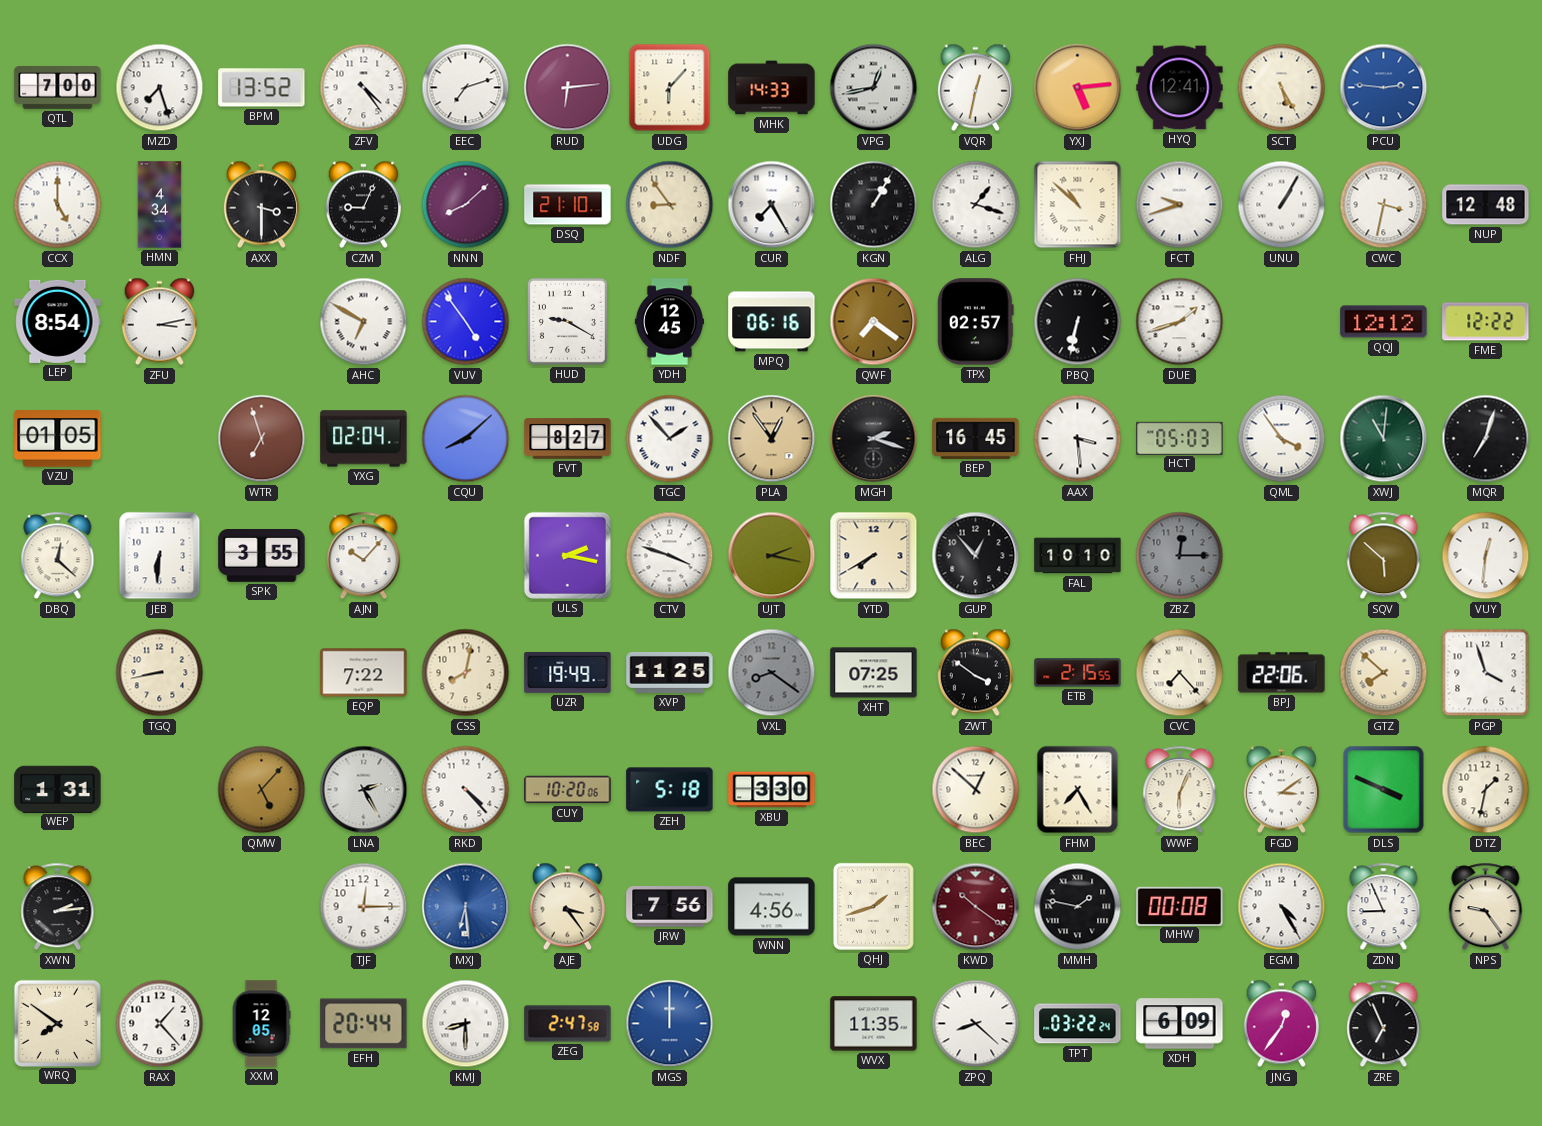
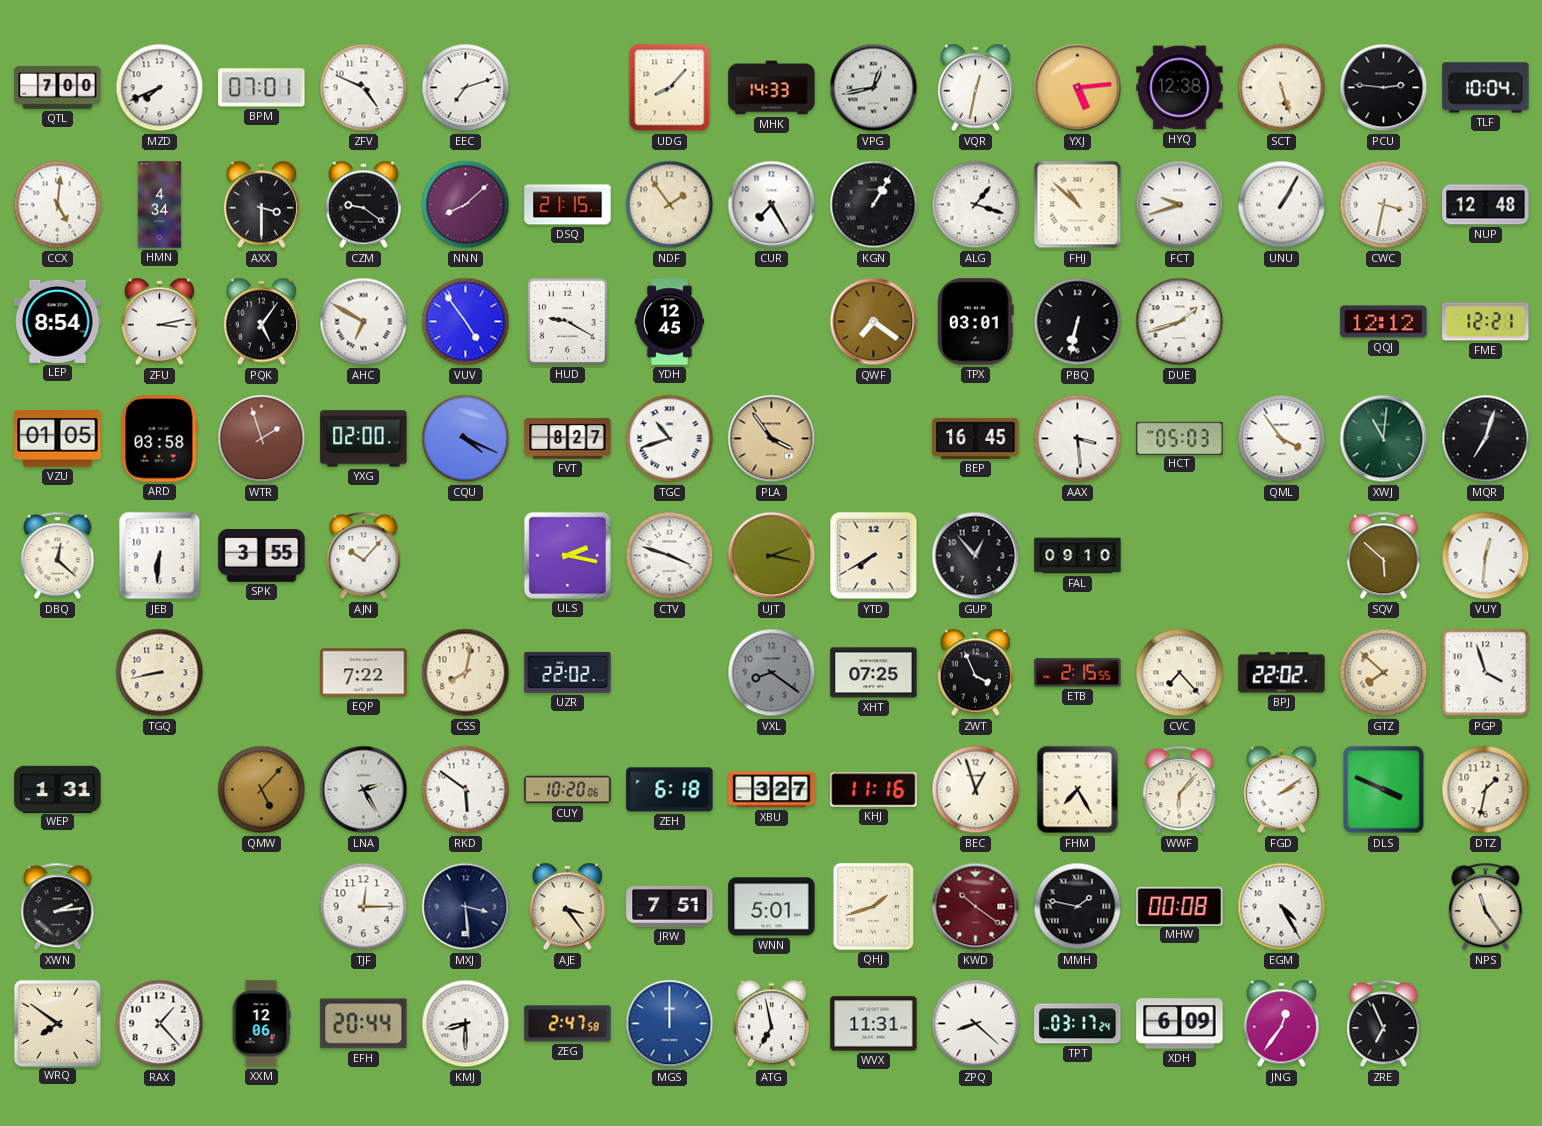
MZD: 7:27 -> 7:41 (160, 88)
BPM: 13:52 -> 07:01 (262, 88)
ZFV: 4:24 -> 4:49 (364, 88)
RUD: 6:14 -> none (568, 88)
UDG: 6:07 -> 8:07 (670, 88)
HYQ: 12:41 -> 12:38 (1180, 88)
SCT: 5:25 -> 5:27 (1282, 88)
PCU dial: blue -> black (1384, 88)
TLF: none -> 10:04 (1486, 88)
CCX: 5:00 -> 5:01 (58, 205)
CZM: 9:04 -> 9:21 (363, 205)
DSQ: 21:10 -> 21:15 (568, 205)
NDF: 8:54 -> 1:54 (670, 205)
PQK: none -> 5:06 (261, 322)
MPQ: 06:16 -> none (772, 322)
TPX: 02:57 -> 03:01 (976, 322)
FME: 12:22 -> 12:21 (1486, 322)
ARD: none -> 03:58 (160, 439)
WTR: 6:57 -> 1:57 (262, 439)
YXG: 02:04 -> 02:00 (364, 439)
CQU: 8:08 -> 4:19 (466, 439)
TGC: 1:53 -> 10:42 (670, 439)
PLA: 12:54 -> 3:54 (772, 439)
MGH: 2:18 -> none (874, 439)
FAL: 10:10 -> 09:10 (1078, 556)
ZBZ: 12:15 -> none (1180, 556)
UZR: 19:49 -> 22:02 (568, 672)
XVP: 11:25 -> none (670, 673)
ZWT: 3:51 -> 3:56 (975, 673)
BPJ: 22:06 -> 22:02 (1282, 673)
RKD: 4:23 -> 5:51 (466, 790)
ZEH: 5:18 -> 6:18 (670, 790)
XBU: 3:30 -> 3:27 (772, 790)
KHJ: none -> 11:16 (874, 790)
BEC: 12:52 -> 12:57 (976, 790)
WWF: 6:04 -> 6:07 (1180, 790)
FGD: 3:09 -> 2:09 (1281, 790)
MXJ: 6:29 -> 3:29 (466, 907)
MXJ dial: blue -> navy (466, 907)
JRW: 7:56 -> 7:51 (670, 907)
WNN: 4:56 -> 5:01 (772, 907)
ZDN: 8:56 -> none (1384, 907)
NPS: 9:24 -> 11:24 (1486, 907)
XXM: 12:05 -> 12:06 (261, 1024)
ATG: none -> 6:58 (771, 1024)
WVX: 11:35 -> 11:31 (874, 1024)
TPT: 03:22 -> 03:17 (1078, 1024)
